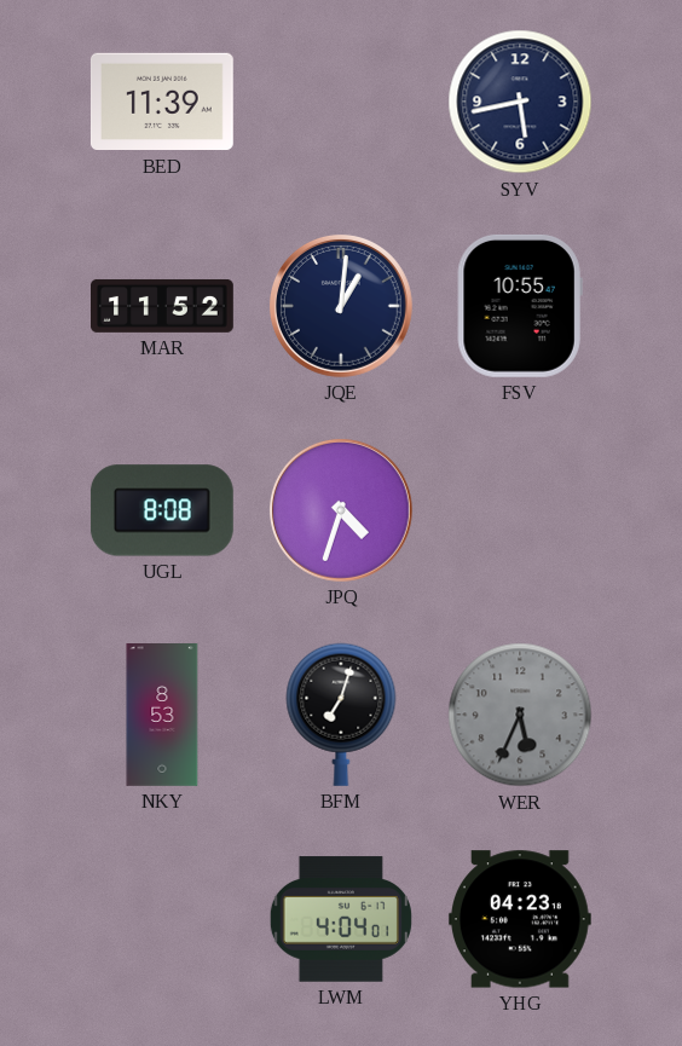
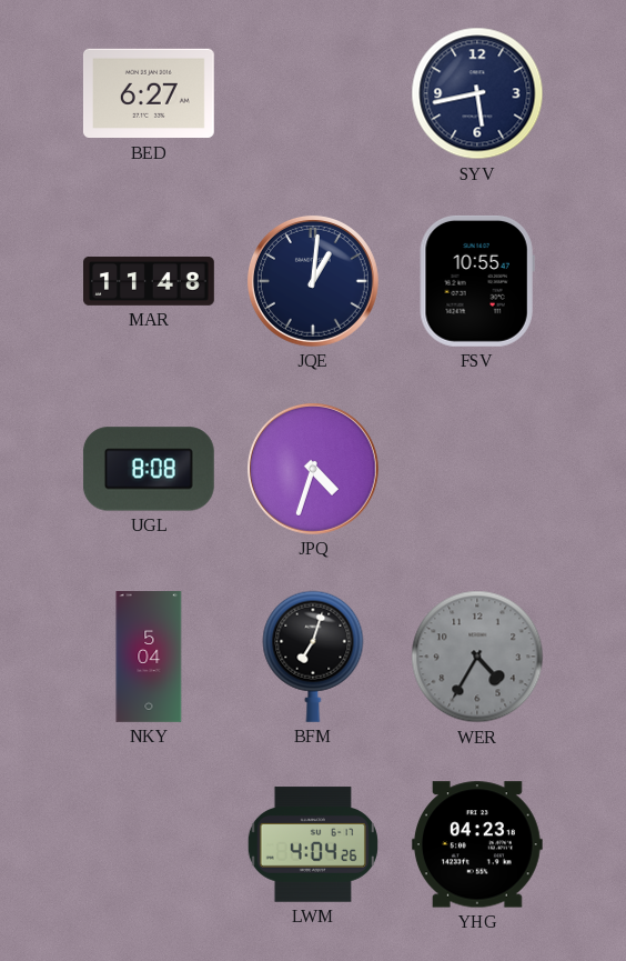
BED: 11:39 -> 6:27 (149, 93)
MAR: 11:52 -> 11:48 (150, 281)
NKY: 8:53 -> 5:04 (149, 658)
WER: 5:34 -> 4:35 (477, 657)
LWM: 4:04:01 -> 4:04:26 (313, 844)
